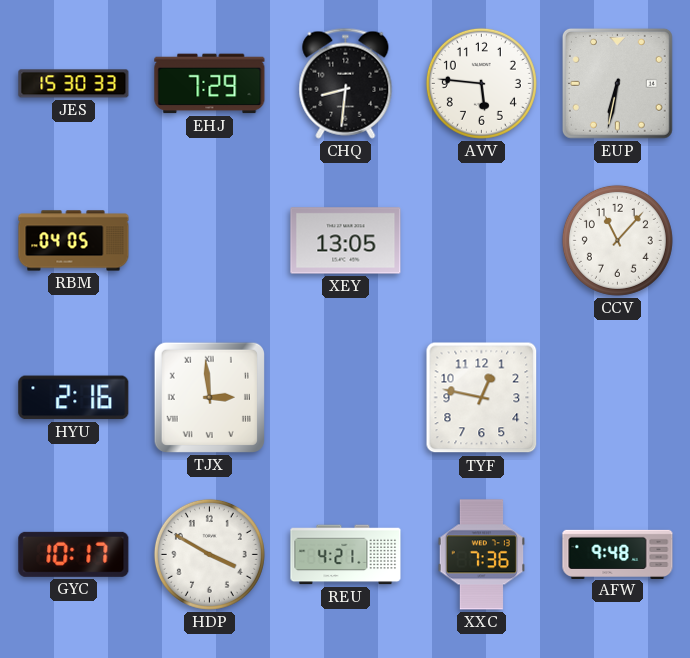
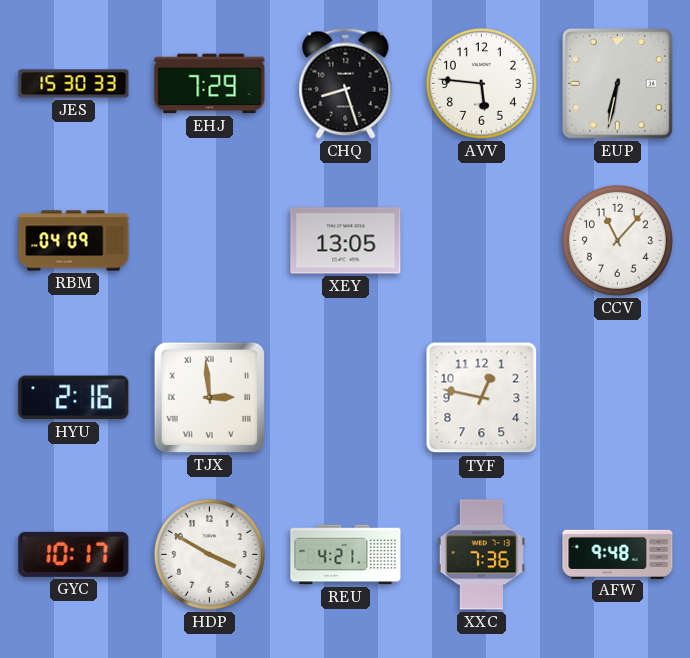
CHQ: 8:31 -> 8:27 (346, 83)
RBM: 04:05 -> 04:09 (74, 241)
